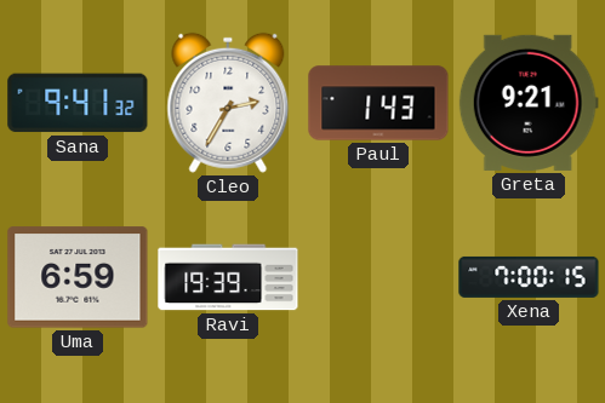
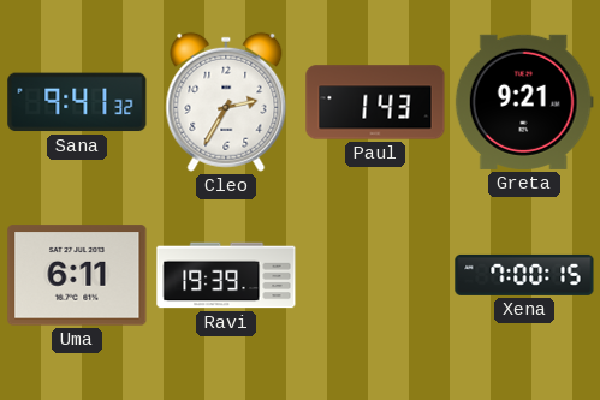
Uma: 6:59 -> 6:11 (77, 275)
